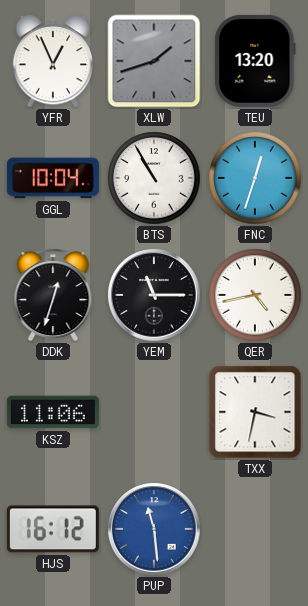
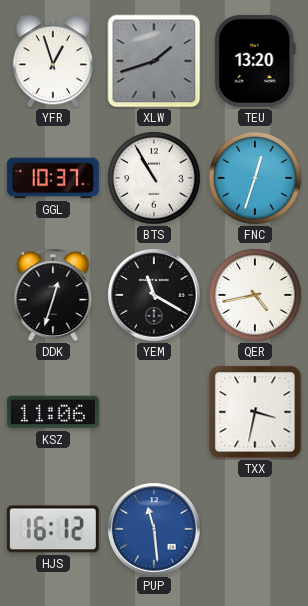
YFR: 12:56 -> 12:57 (53, 61)
GGL: 10:04 -> 10:37 (53, 178)
YEM: 11:15 -> 11:20 (154, 295)
